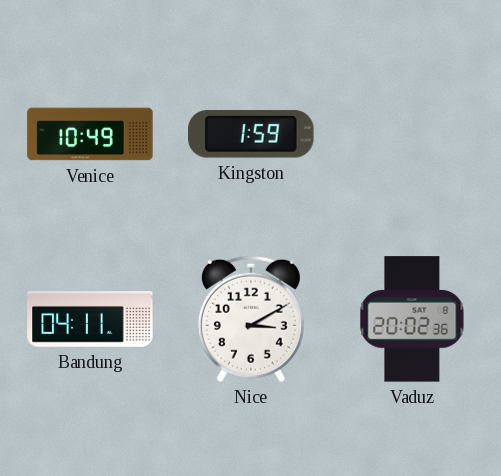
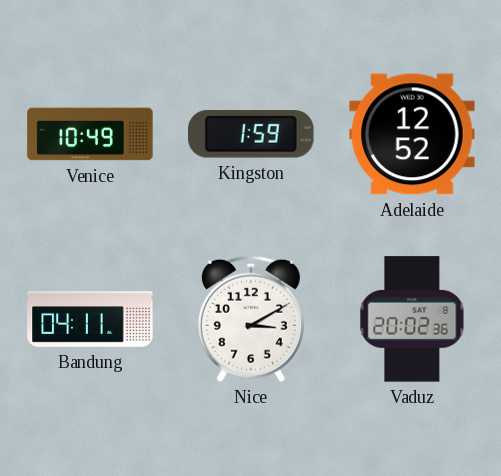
Adelaide: none -> 12:52 (412, 134)
